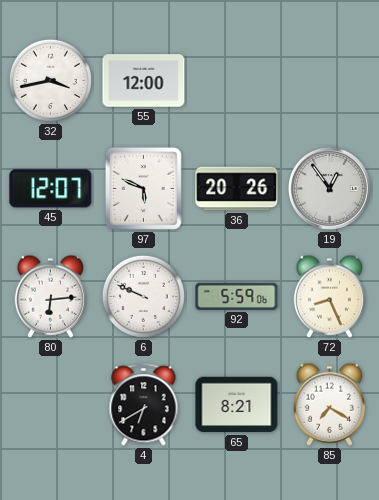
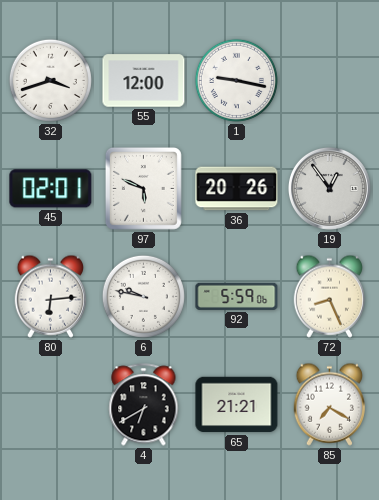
32: 3:43 -> 3:42 (50, 80)
1: none -> 9:17 (236, 80)
45: 12:07 -> 02:01 (51, 189)
6: 9:49 -> 9:47 (143, 296)
65: 8:21 -> 21:21 (237, 405)
